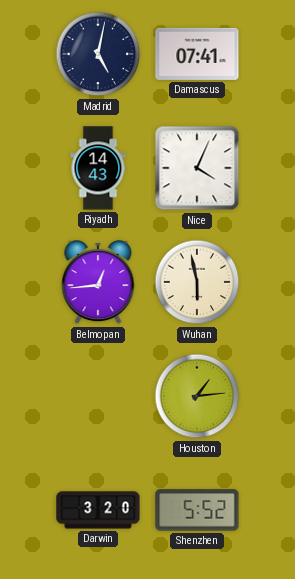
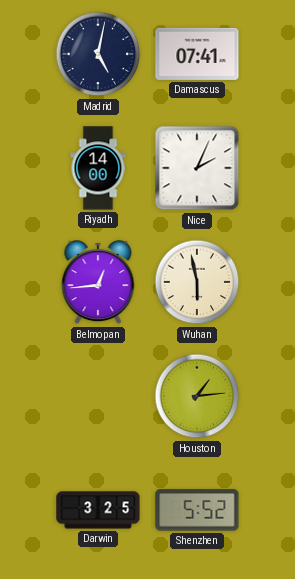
Riyadh: 14:43 -> 14:00 (98, 168)
Nice: 4:04 -> 2:04 (197, 168)
Darwin: 3:20 -> 3:25 (98, 510)
